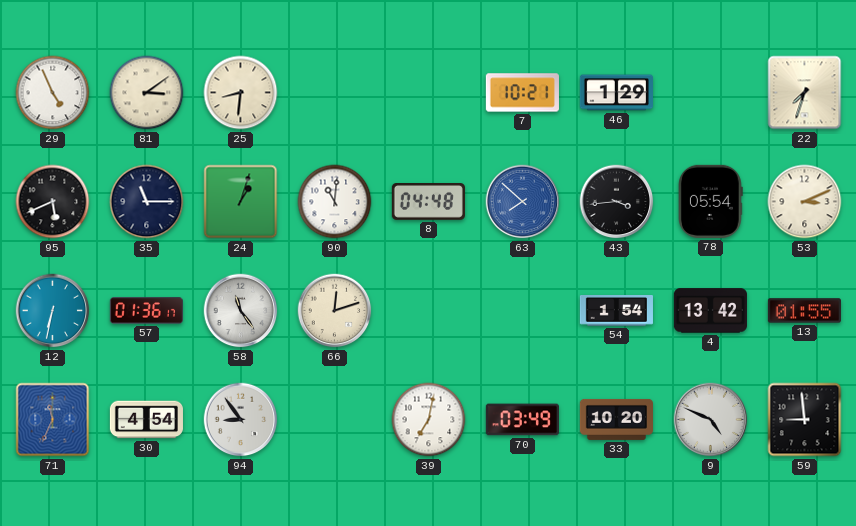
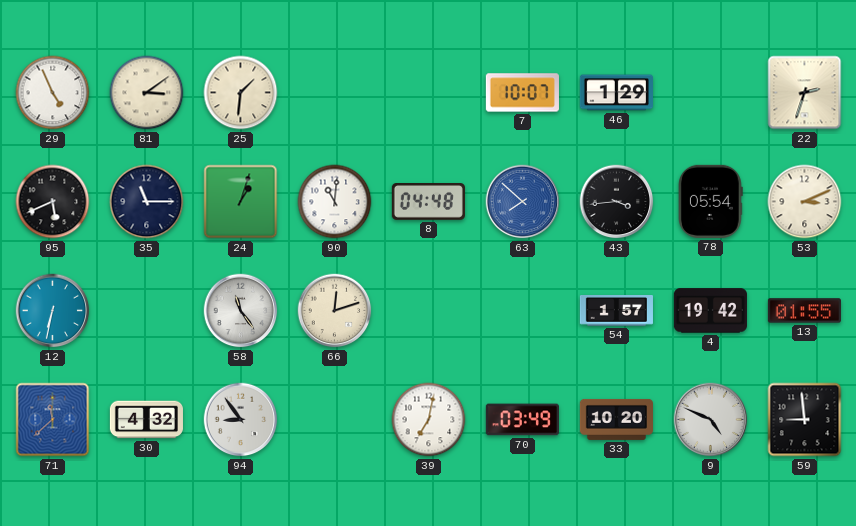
25: 8:31 -> 1:31 (241, 93)
7: 10:21 -> 10:07 (522, 93)
22: 7:33 -> 2:33 (805, 93)
57: 01:36 -> none (146, 311)
54: 1:54 -> 1:57 (616, 311)
4: 13:42 -> 19:42 (710, 311)
71: 11:34 -> 11:38 (53, 420)
30: 4:54 -> 4:32 (146, 420)
